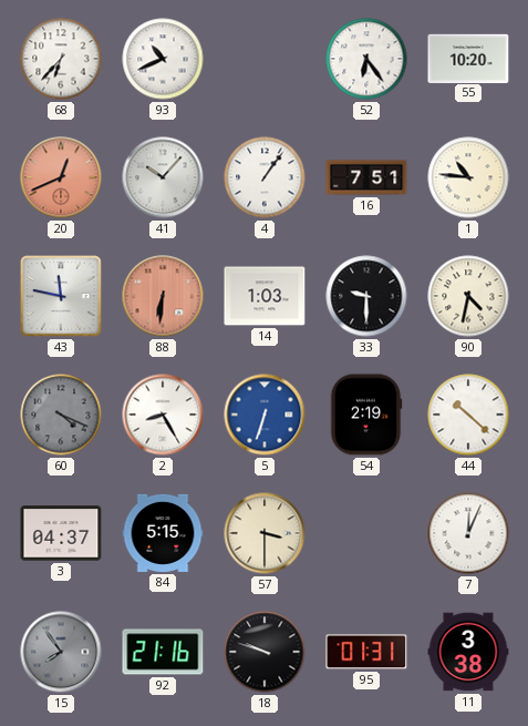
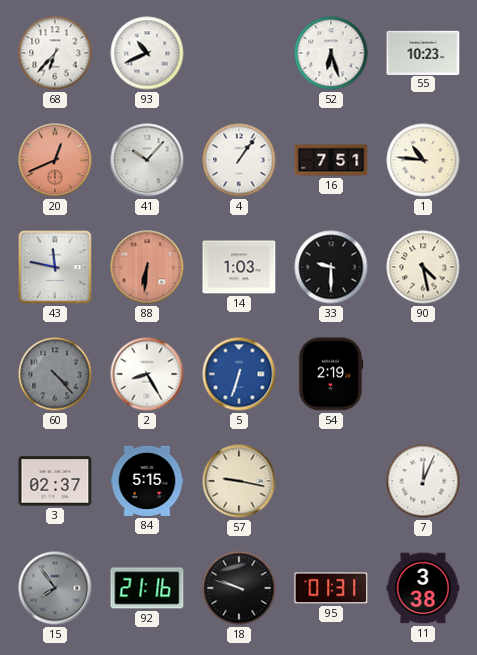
52: 6:24 -> 6:27 (331, 53)
55: 10:20 -> 10:23 (423, 52)
90: 4:32 -> 4:28 (423, 267)
60: 4:19 -> 4:23 (55, 374)
44: 10:22 -> none (468, 415)
3: 04:37 -> 02:37 (55, 481)
57: 3:30 -> 9:17 (239, 481)
